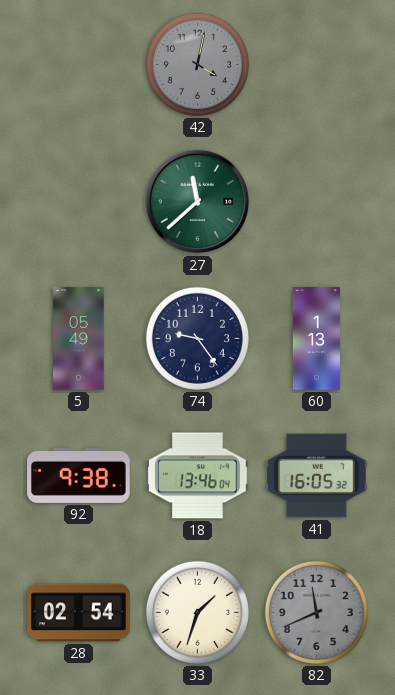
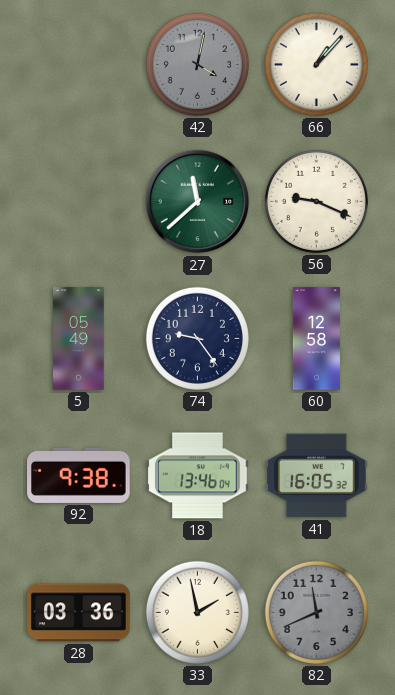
66: none -> 1:07 (316, 64)
56: none -> 9:19 (316, 201)
60: 1:13 -> 12:58 (316, 339)
28: 02:54 -> 03:36 (79, 613)
33: 1:33 -> 1:58 (197, 612)
